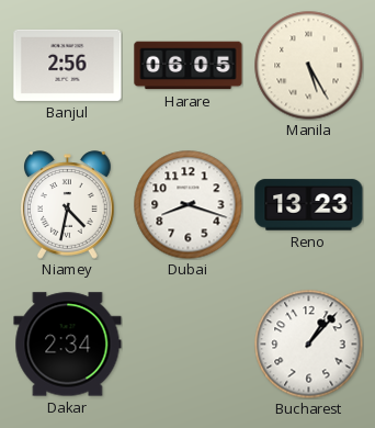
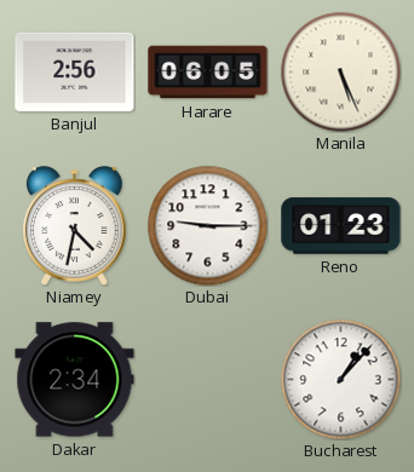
Manila: 5:25 -> 5:26 (341, 73)
Dubai: 8:18 -> 9:15 (208, 226)
Reno: 13:23 -> 01:23 (341, 226)
